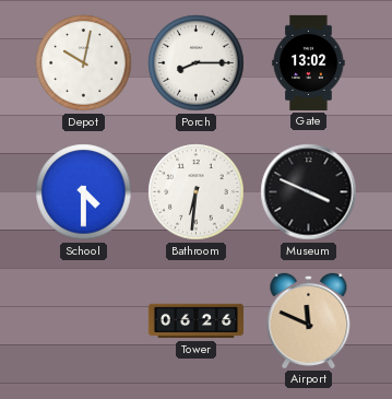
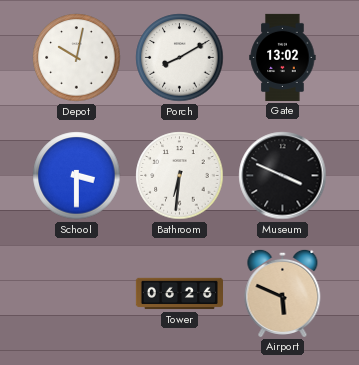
Porch: 8:15 -> 8:10 (180, 58)
School: 4:30 -> 3:30 (77, 176)
Airport: 11:49 -> 5:49 (283, 293)
